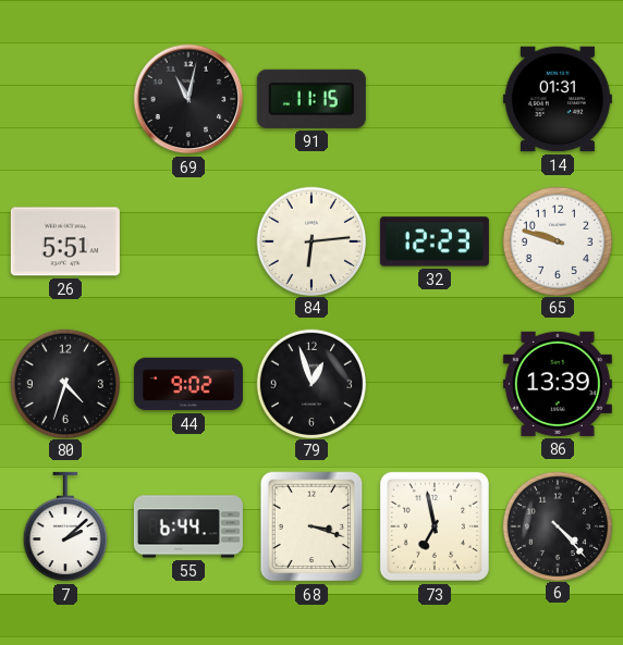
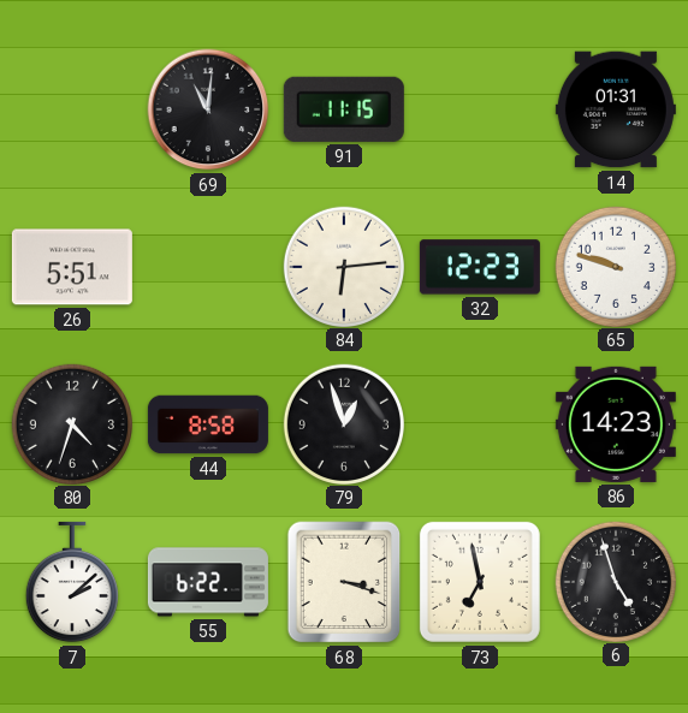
69: 11:02 -> 11:01 (208, 109)
44: 9:02 -> 8:58 (208, 424)
86: 13:39 -> 14:23 (616, 424)
55: 6:44 -> 6:22 (208, 582)
6: 4:23 -> 4:57 (615, 581)
